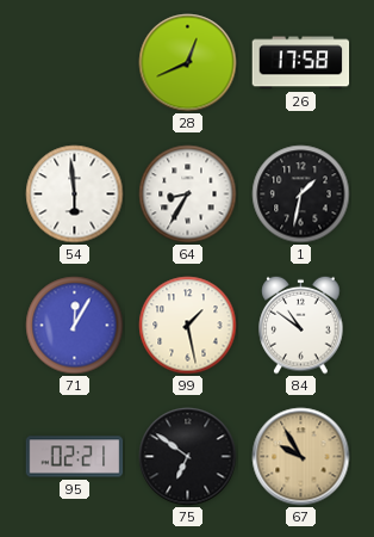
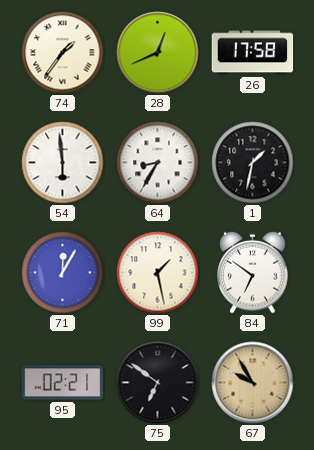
74: none -> 1:36 (63, 53)
84: 10:51 -> 6:51 (253, 272)
